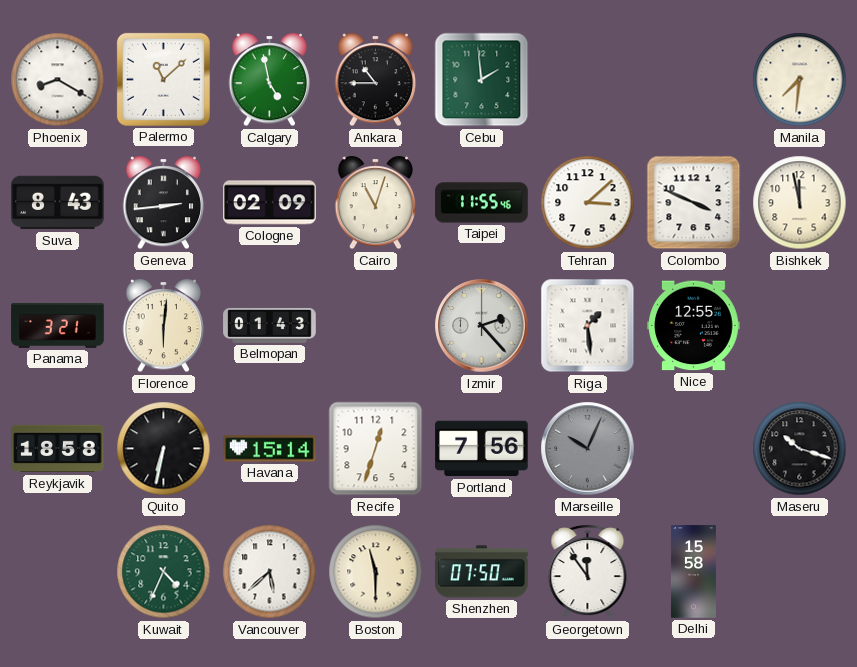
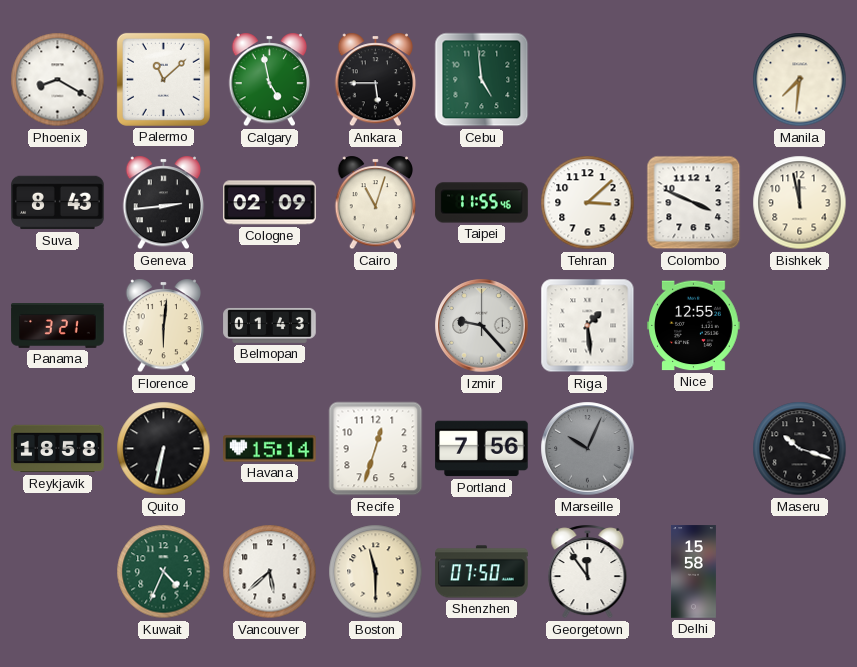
Ankara: 10:45 -> 5:45 (376, 80)
Cebu: 1:59 -> 4:59 (482, 80)
Izmir: 2:23 -> 9:23 (482, 326)
